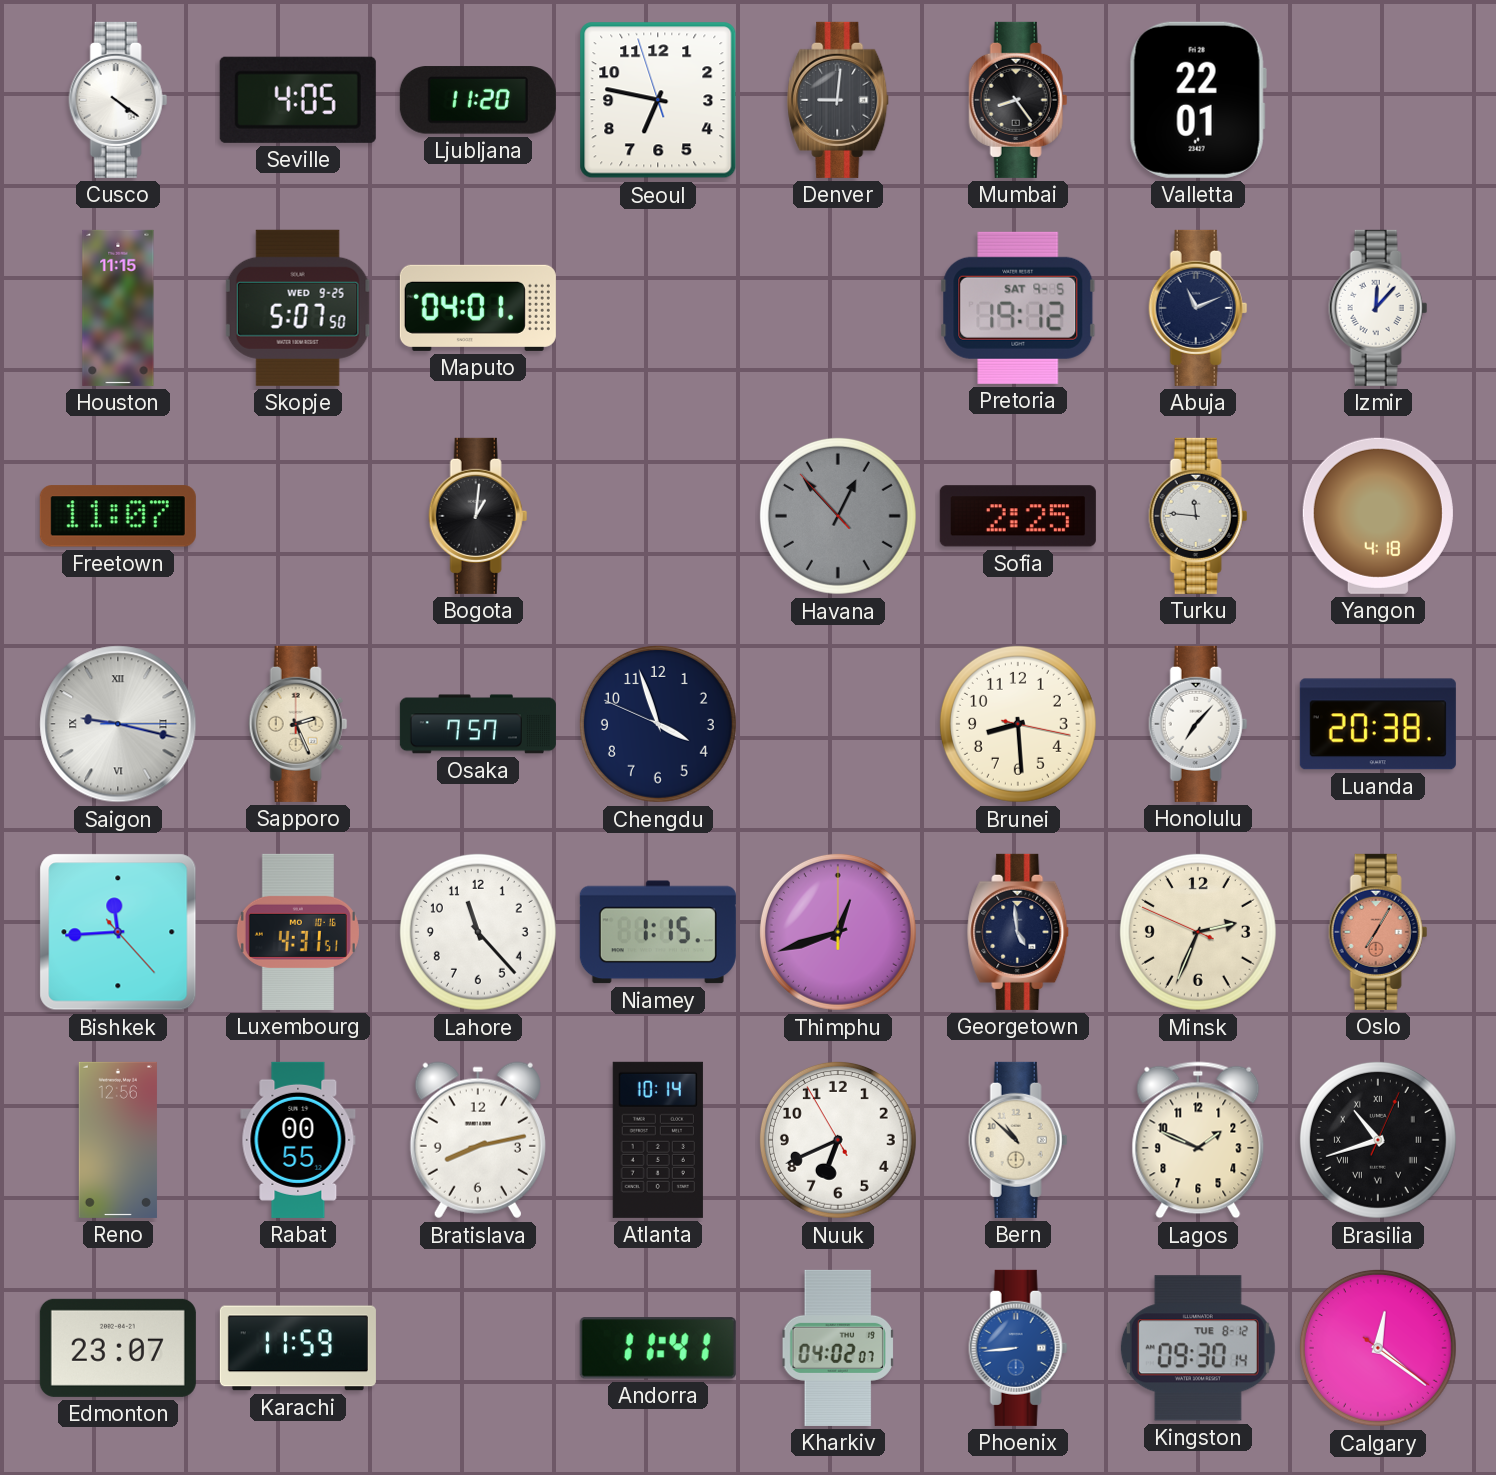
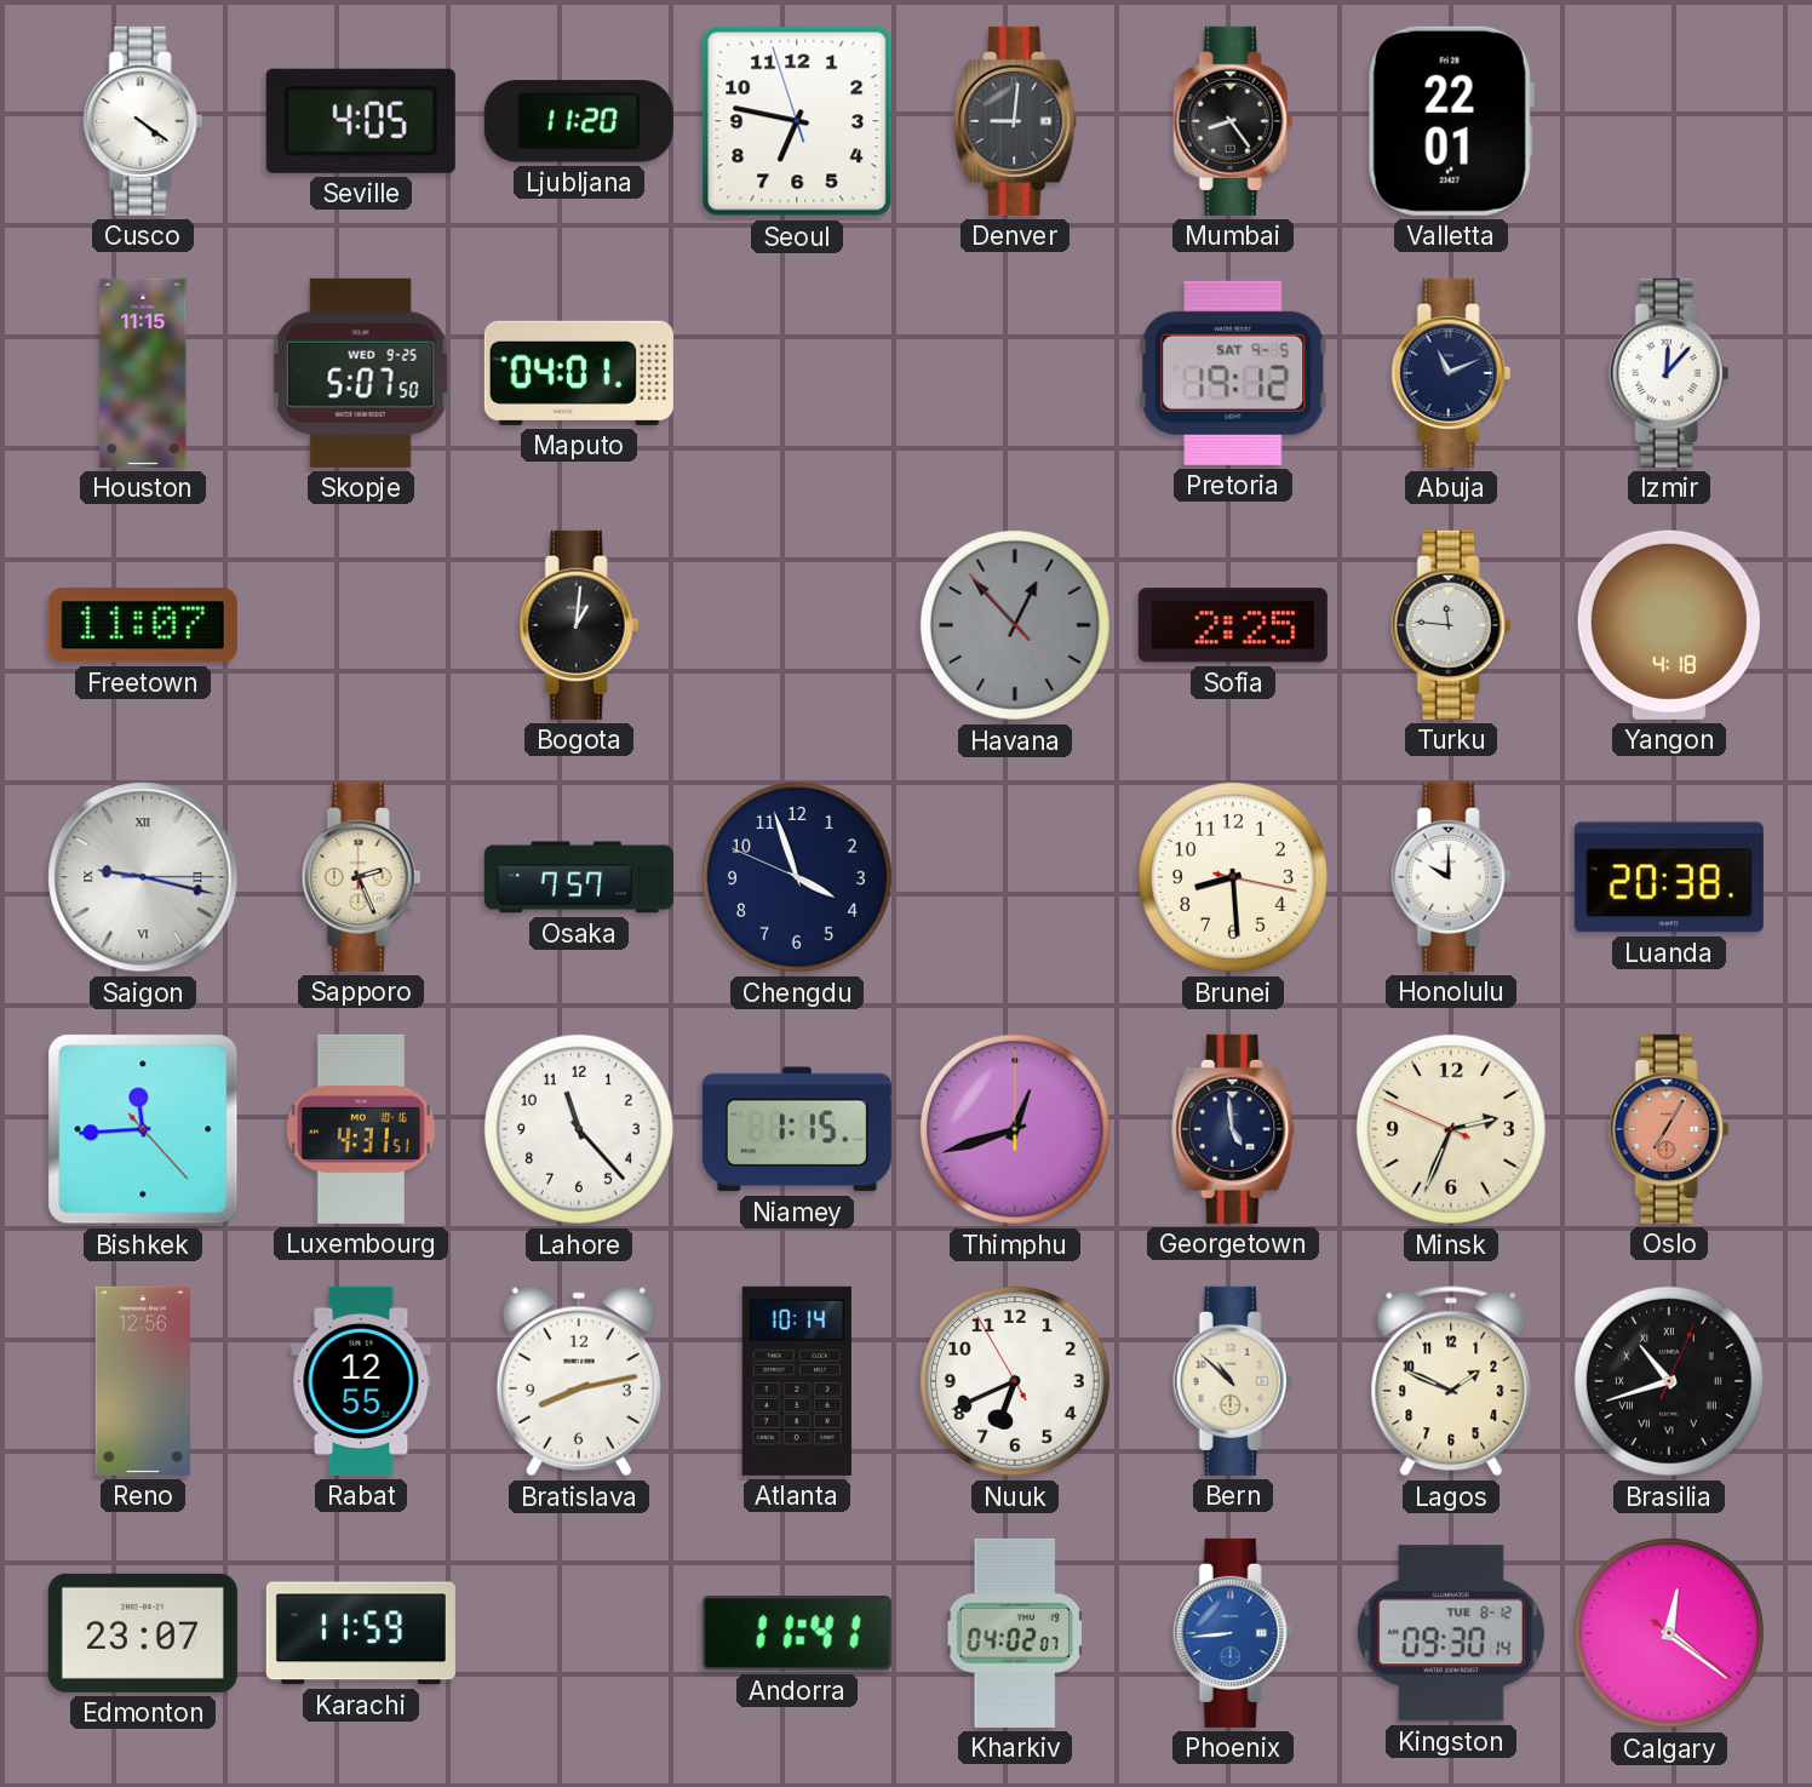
Honolulu: 7:07 -> 10:00 (1451, 877)
Rabat: 00:55 -> 12:55 (361, 1381)
